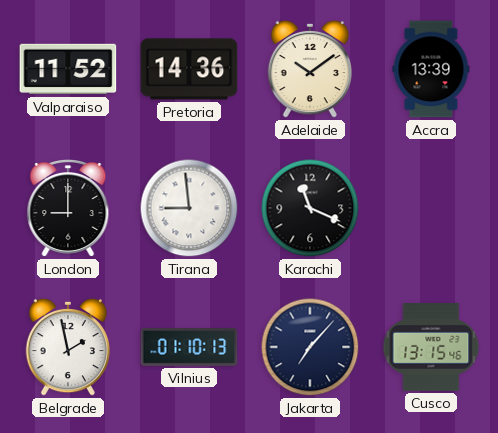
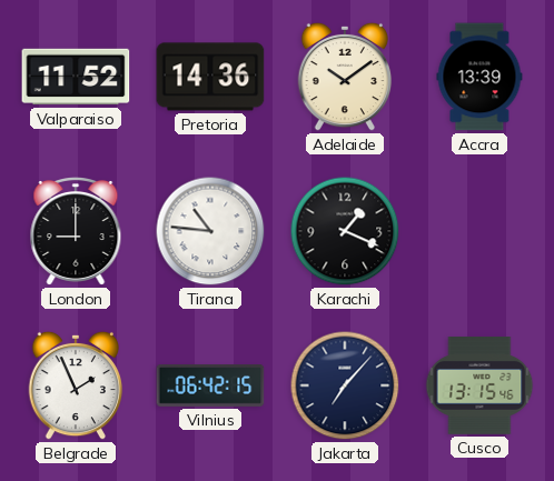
Tirana: 8:59 -> 10:46 (210, 231)
Karachi: 11:19 -> 1:19 (345, 231)
Belgrade: 1:58 -> 1:56 (76, 385)
Vilnius: 01:10 -> 06:42 (210, 387)
